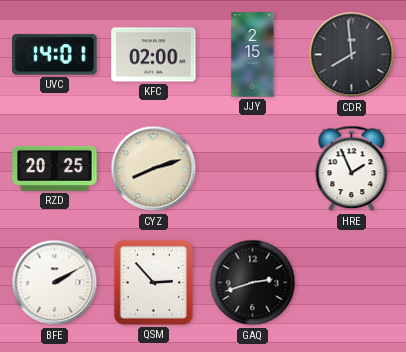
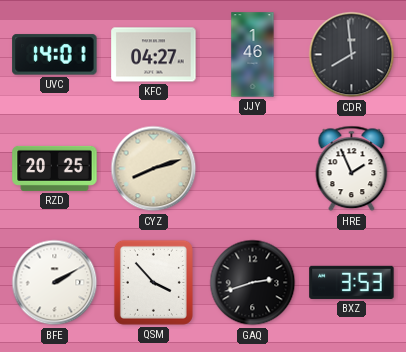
KFC: 02:00 -> 04:27 (154, 55)
JJY: 2:15 -> 1:46 (253, 55)
QSM: 2:53 -> 3:53 (153, 282)
BXZ: none -> 3:53 (352, 282)
